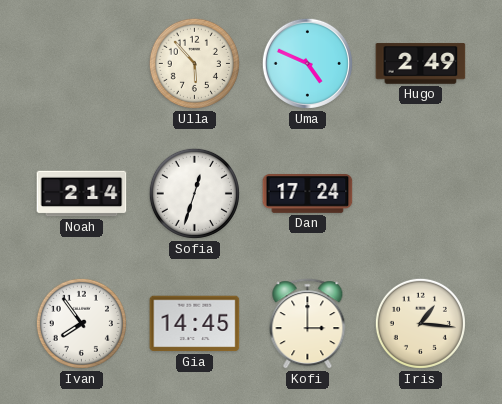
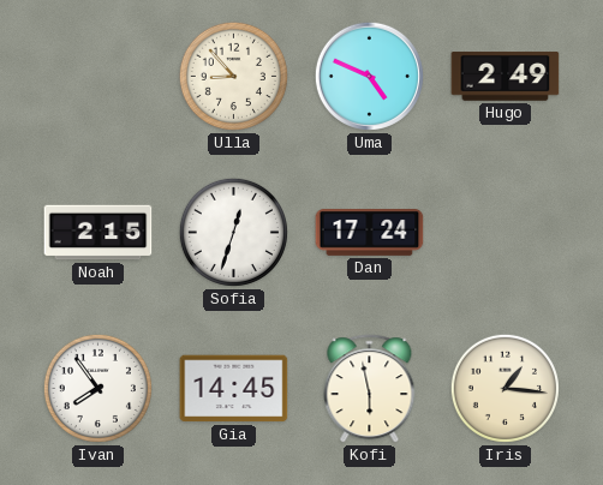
Ulla: 5:53 -> 8:53 (233, 76)
Noah: 2:14 -> 2:15 (98, 233)
Kofi: 3:00 -> 5:58 (370, 389)
